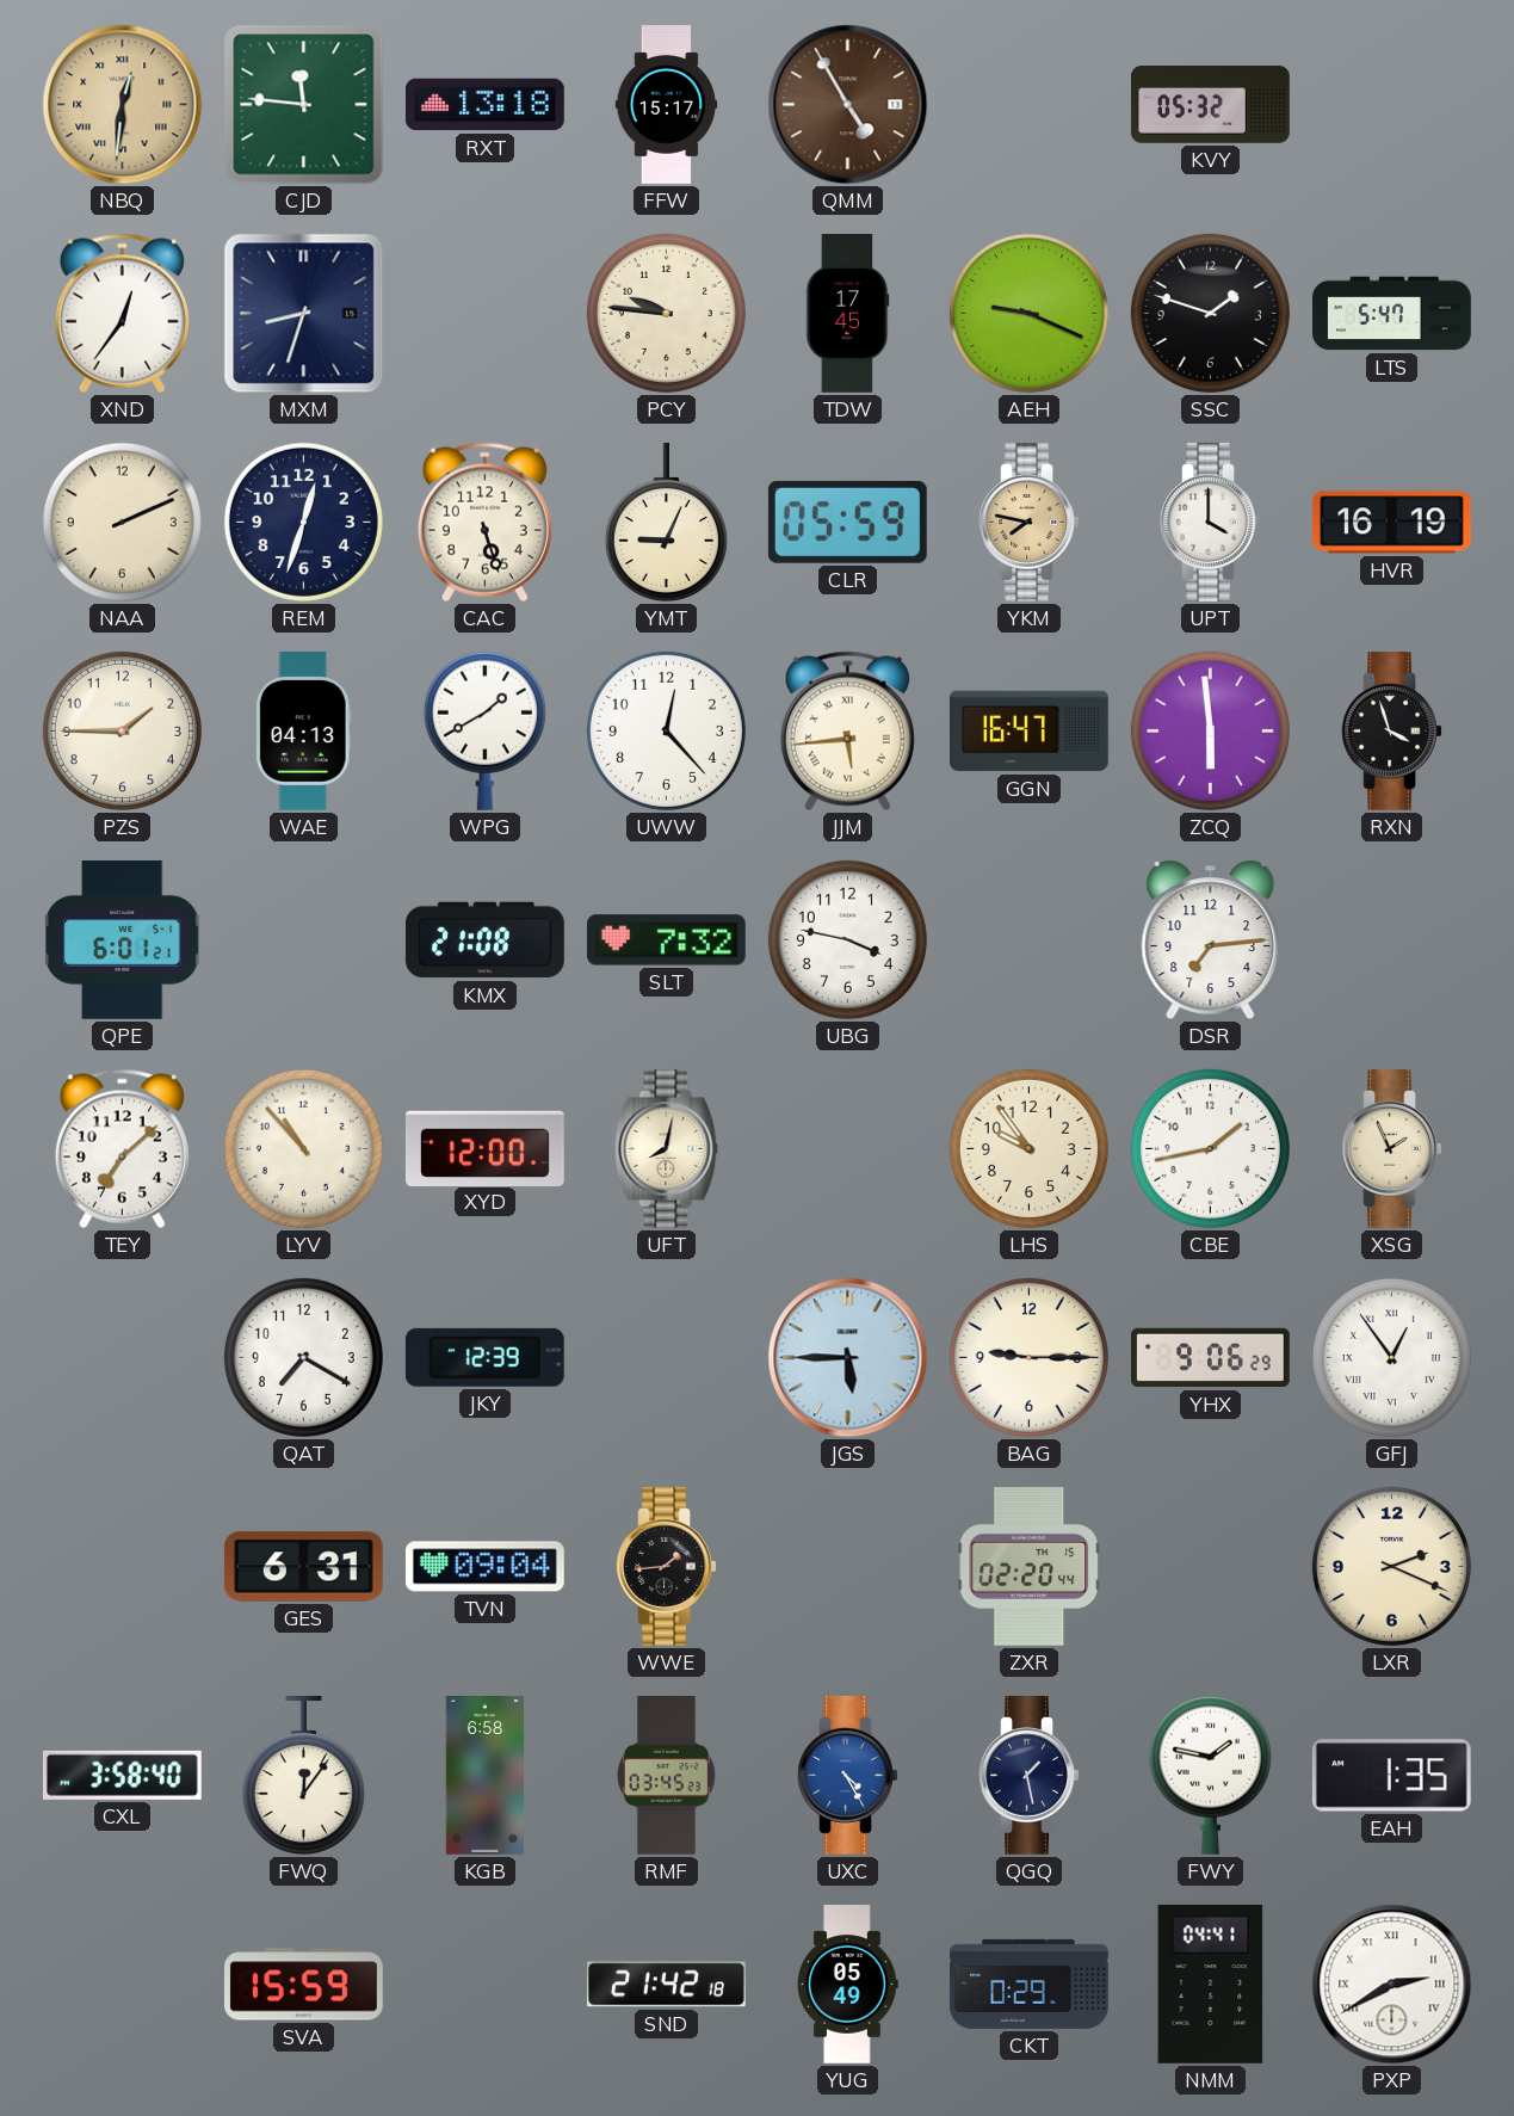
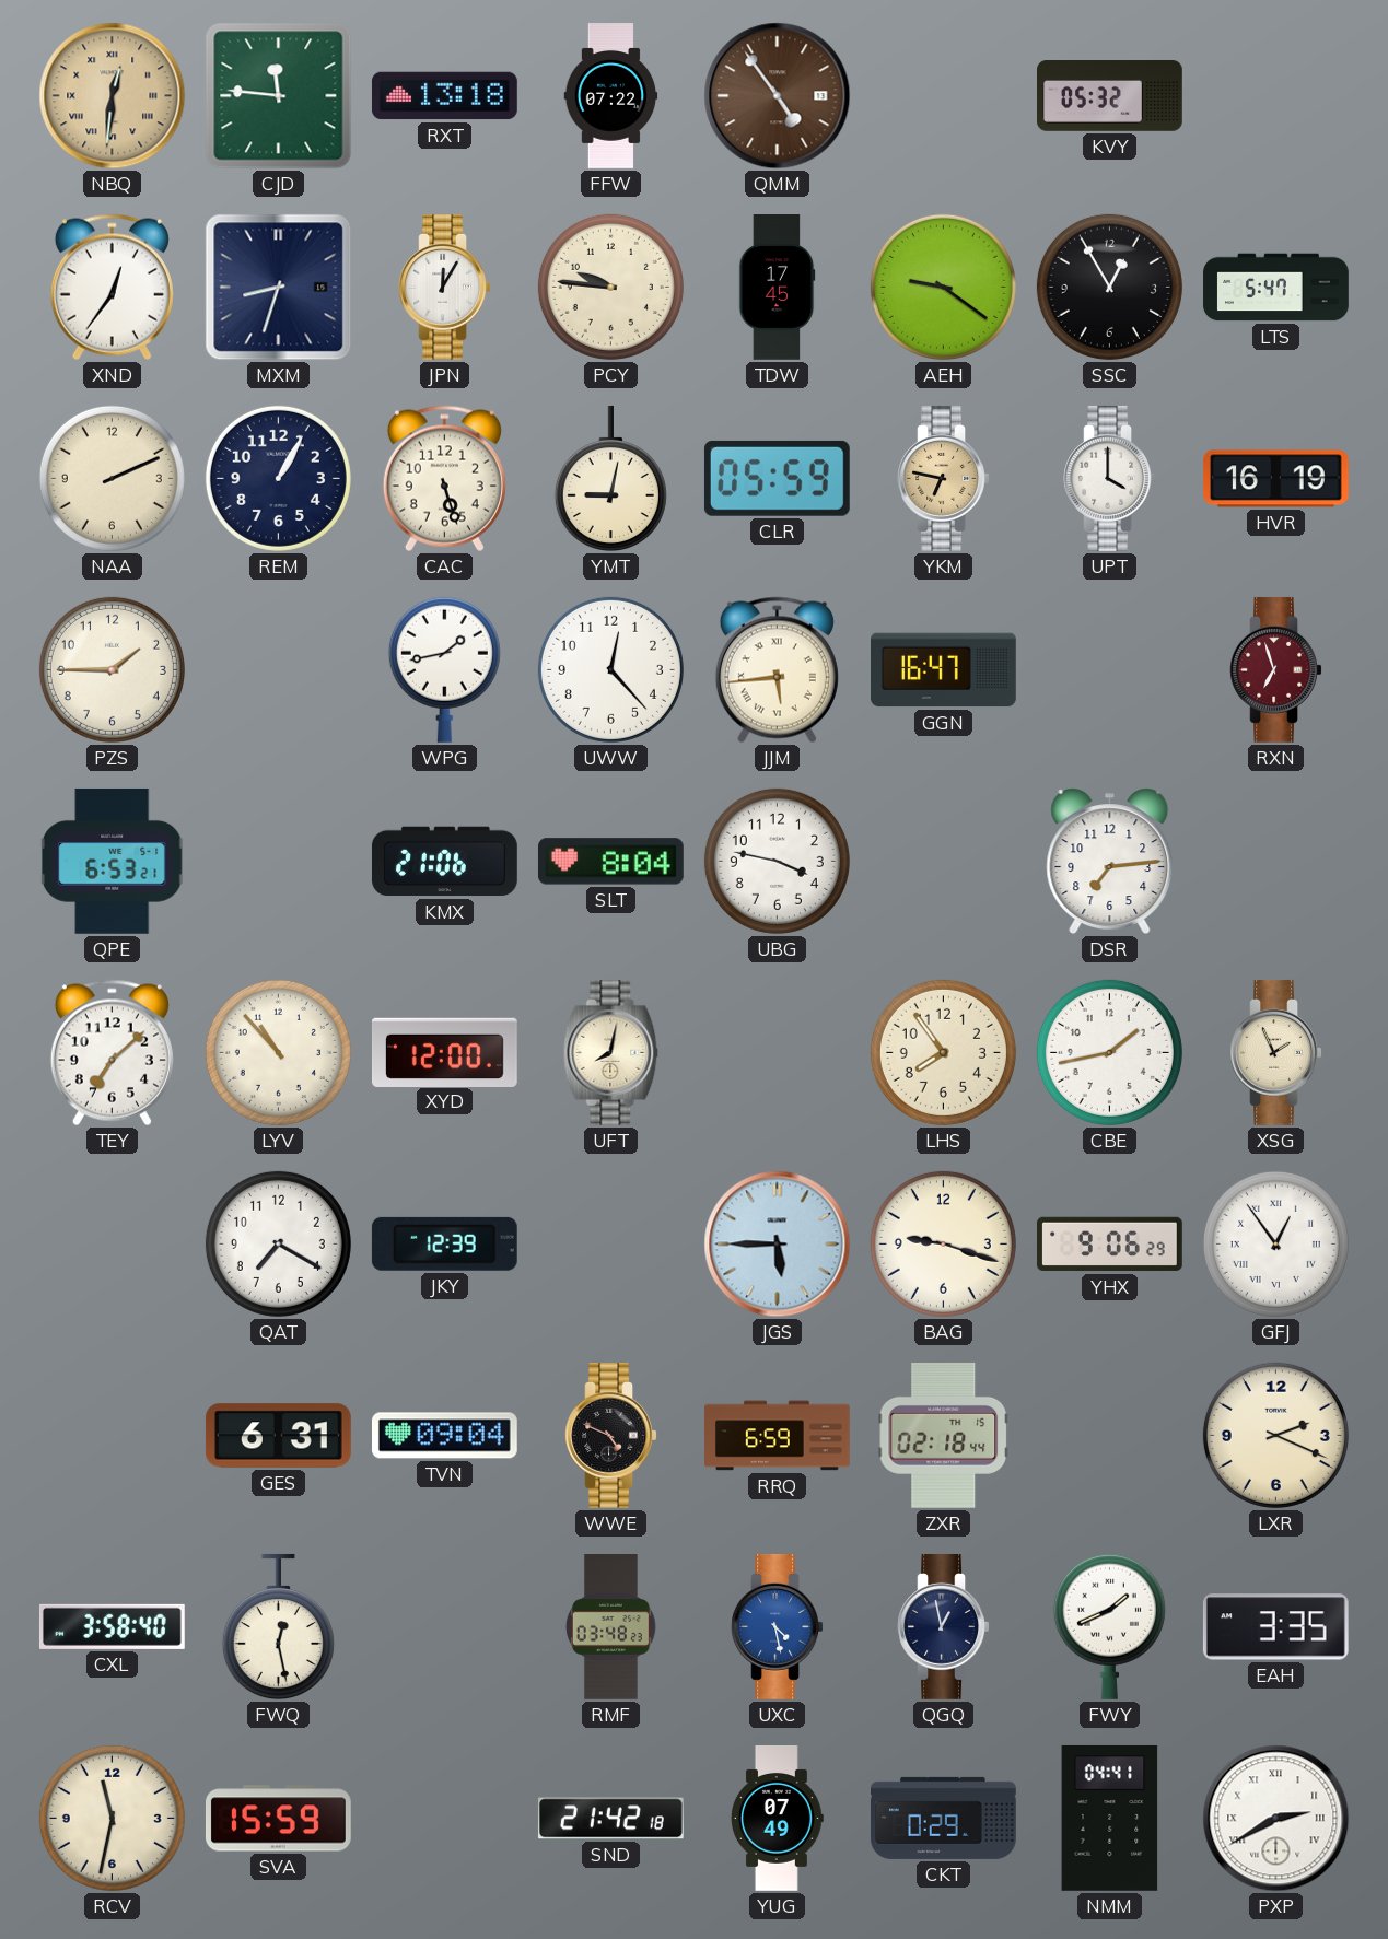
FFW: 15:17 -> 07:22 (611, 96)
QMM: 4:55 -> 4:54 (778, 96)
JPN: none -> 12:05 (445, 287)
AEH: 9:19 -> 9:21 (943, 287)
SSC: 1:48 -> 12:55 (1109, 287)
REM: 12:33 -> 1:05 (278, 478)
YMT: 9:04 -> 9:02 (610, 479)
YKM: 7:47 -> 6:47 (944, 478)
WAE: 04:13 -> none (303, 730)
WPG: 1:40 -> 1:43 (444, 669)
ZCQ: 5:59 -> none (1210, 730)
RXN: 3:57 -> 6:57 (1276, 669)
RXN dial: black -> burgundy (1276, 669)
QPE: 6:01 -> 6:53 (113, 861)
KMX: 21:08 -> 21:06 (444, 862)
SLT: 7:32 -> 8:04 (610, 862)
LHS: 9:54 -> 7:54 (943, 1052)
BAG: 9:15 -> 9:18 (943, 1243)
WWE: 1:44 -> 4:49 (611, 1435)
RRQ: none -> 6:59 (778, 1436)
ZXR: 02:20 -> 02:18 (944, 1435)
FWQ: 12:06 -> 12:28 (278, 1627)
KGB: 6:58 -> none (484, 1776)
RMF: 03:45 -> 03:48 (610, 1627)
UXC: 4:25 -> 4:28 (778, 1626)
QGQ: 1:28 -> 12:58 (944, 1626)
FWY: 1:47 -> 1:41 (1109, 1626)
EAH: 1:35 -> 3:35 (1275, 1627)
RCV: none -> 11:32 (112, 1818)
YUG: 05:49 -> 07:49 (778, 1819)
